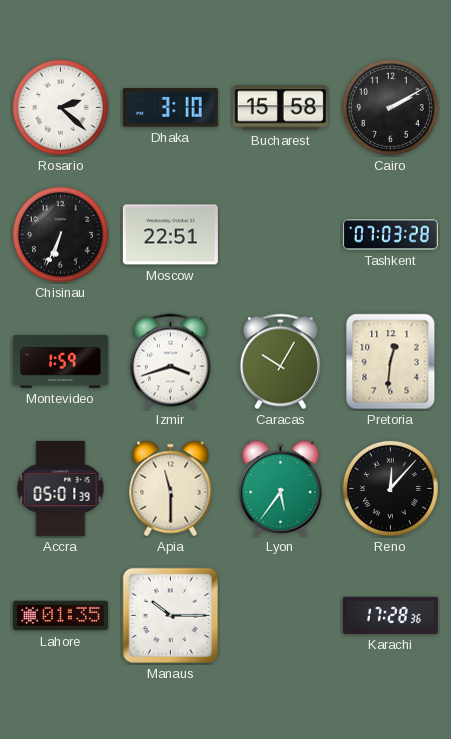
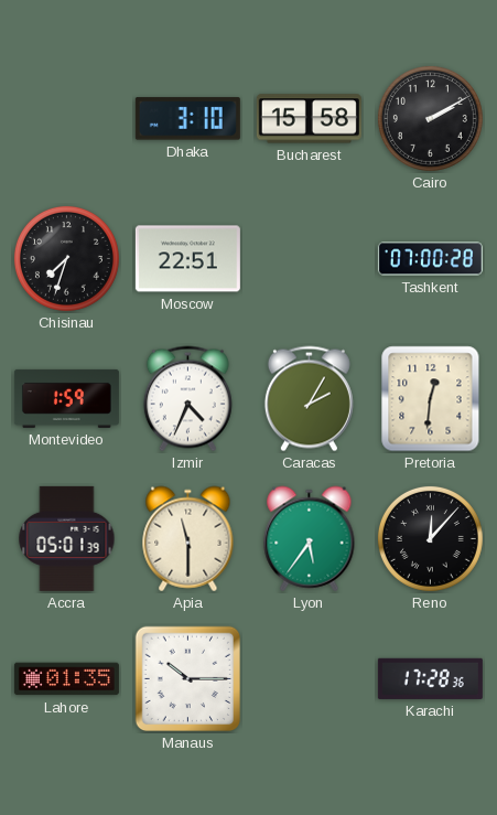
Rosario: 2:22 -> none (60, 107)
Chisinau: 6:34 -> 7:33 (66, 258)
Tashkent: 07:03 -> 07:00 (430, 259)
Izmir: 3:42 -> 4:34 (187, 399)
Caracas: 10:05 -> 2:05 (309, 399)
